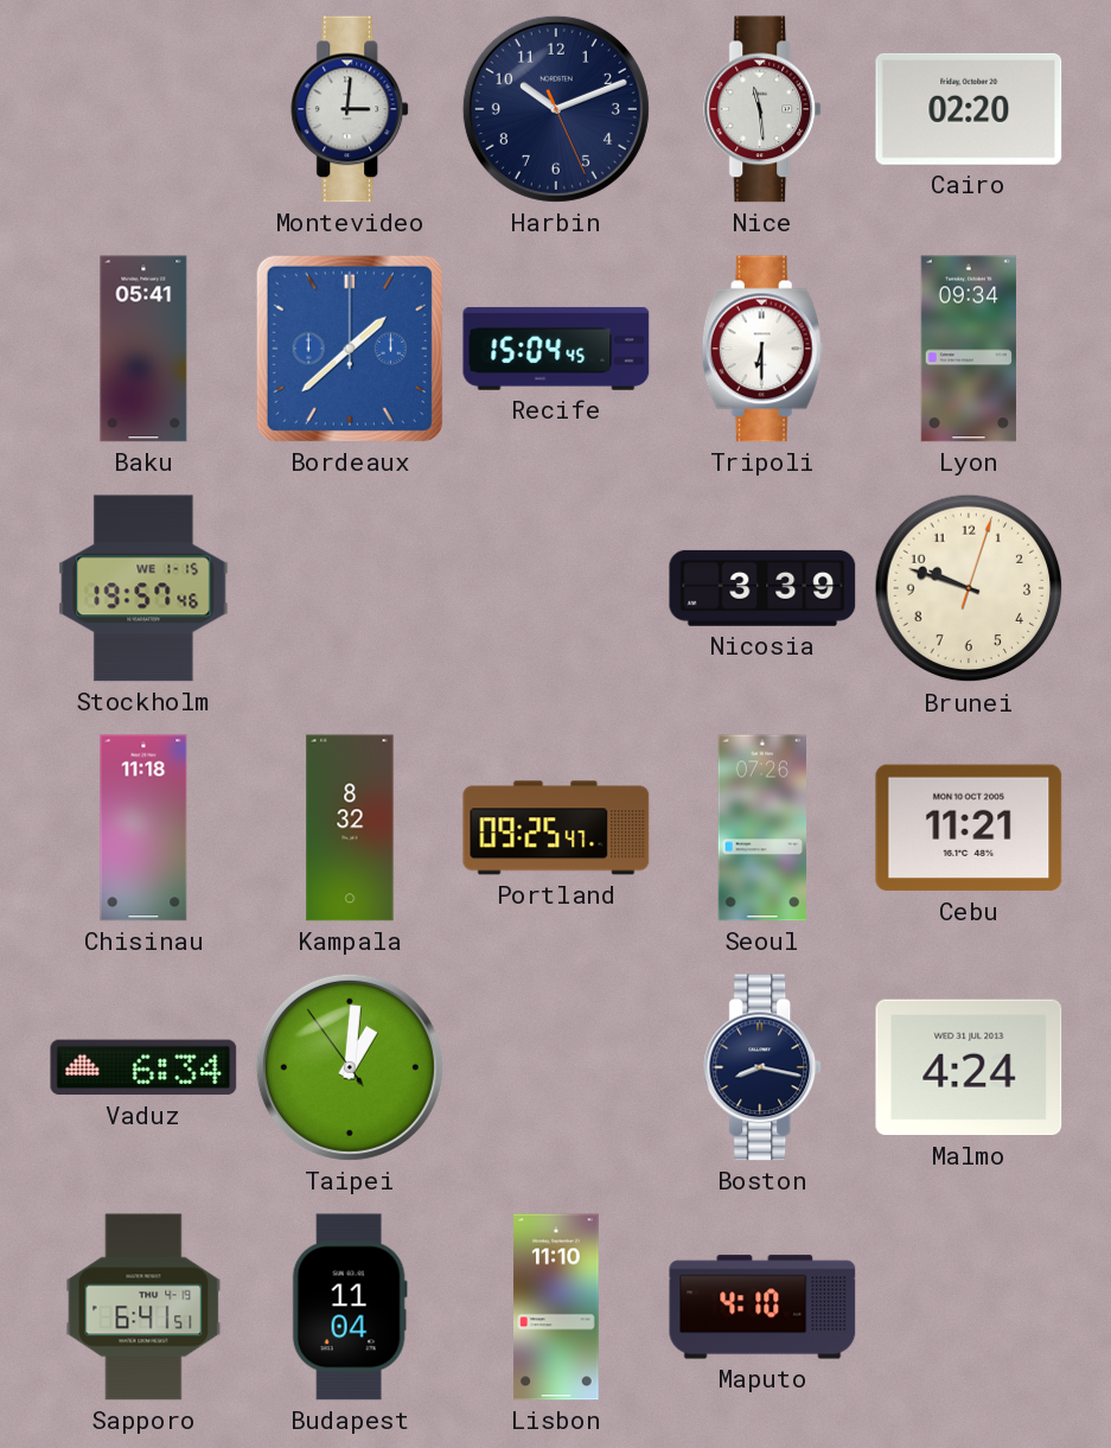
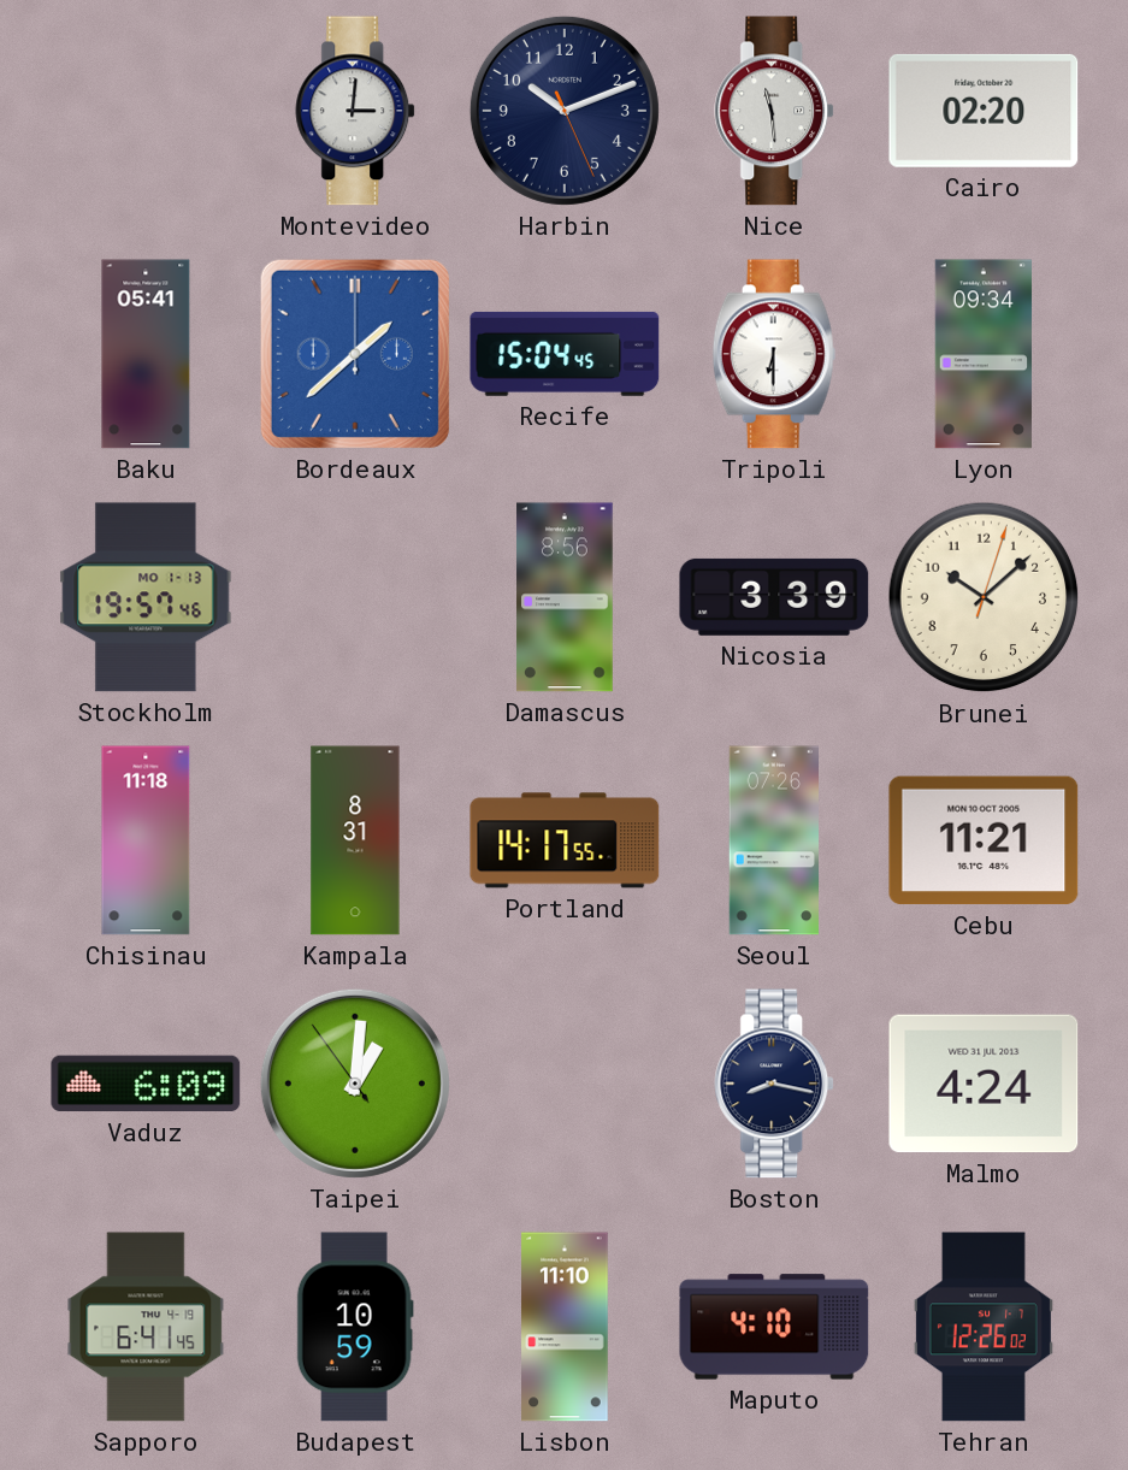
Stockholm date: WE 1-15 -> MO 1-13 (146, 597)
Damascus: none -> 8:56 (565, 597)
Brunei: 9:48 -> 10:08 (984, 597)
Kampala: 8:32 -> 8:31 (355, 840)
Portland: 09:25 -> 14:17 (565, 840)
Vaduz: 6:34 -> 6:09 (146, 1084)
Sapporo: 6:41:51 -> 6:41:45 (146, 1327)
Budapest: 11:04 -> 10:59 (355, 1327)
Tehran: none -> 12:26 (984, 1327)
